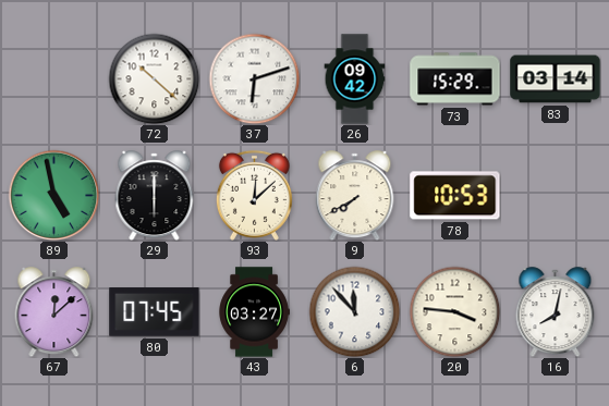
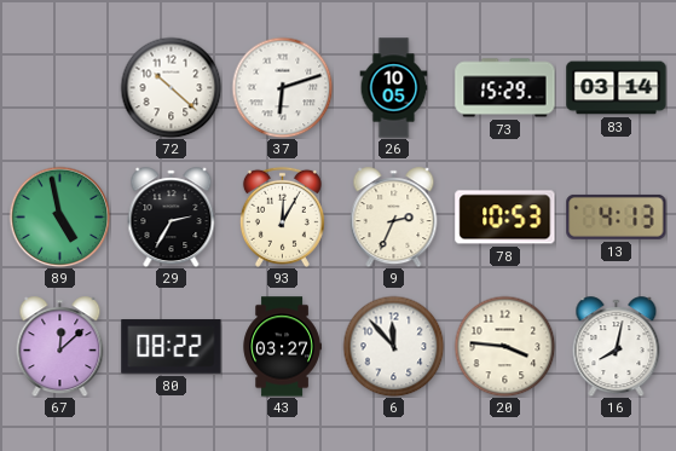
26: 09:42 -> 10:05 (394, 88)
29: 6:00 -> 2:35 (172, 218)
93: 12:08 -> 12:05 (282, 216)
9: 7:40 -> 2:34 (394, 218)
13: none -> 4:13 (617, 216)
80: 07:45 -> 08:22 (172, 347)
